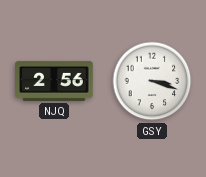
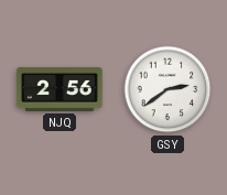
GSY: 3:18 -> 2:39 (167, 89)
